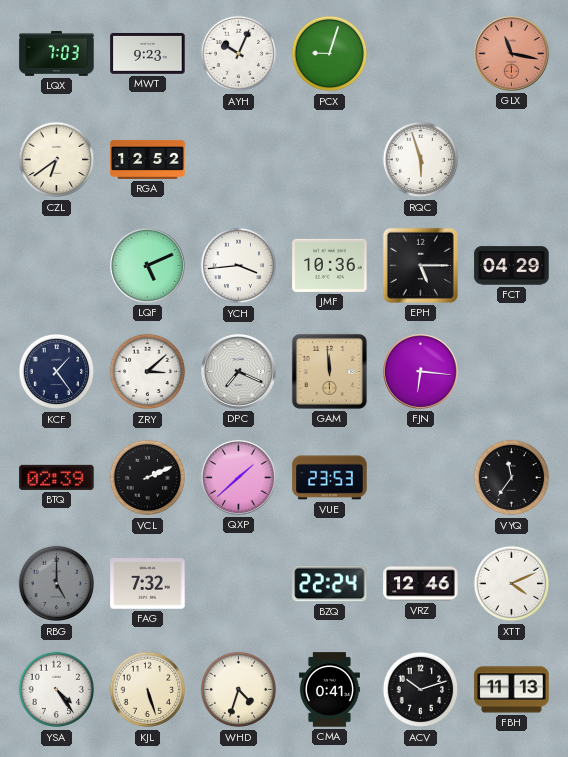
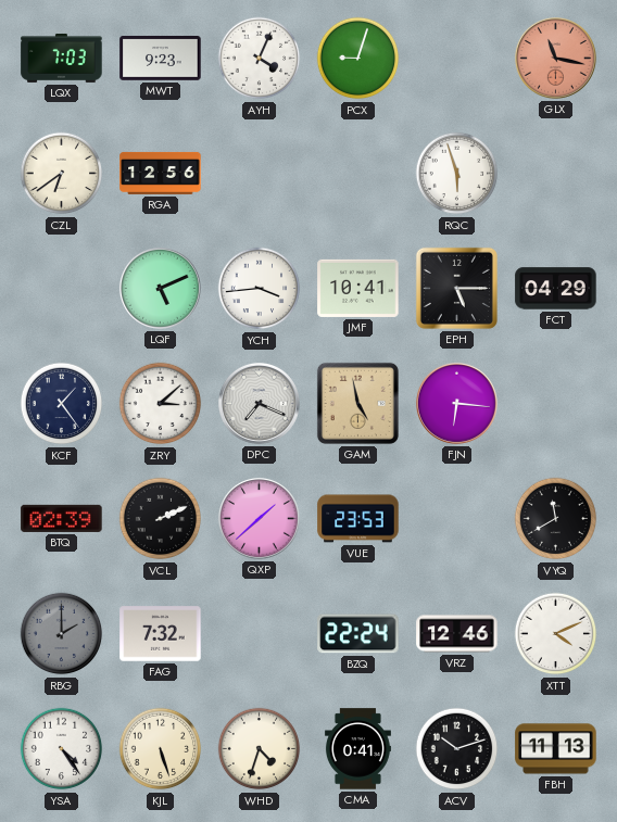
AYH: 10:04 -> 4:04 (260, 59)
RGA: 12:52 -> 12:56 (161, 173)
JMF: 10:36 -> 10:41 (358, 288)
GAM: 11:59 -> 4:58 (357, 403)
VYQ: 11:36 -> 11:40 (556, 519)
RBG: 5:00 -> 2:00 (62, 634)
